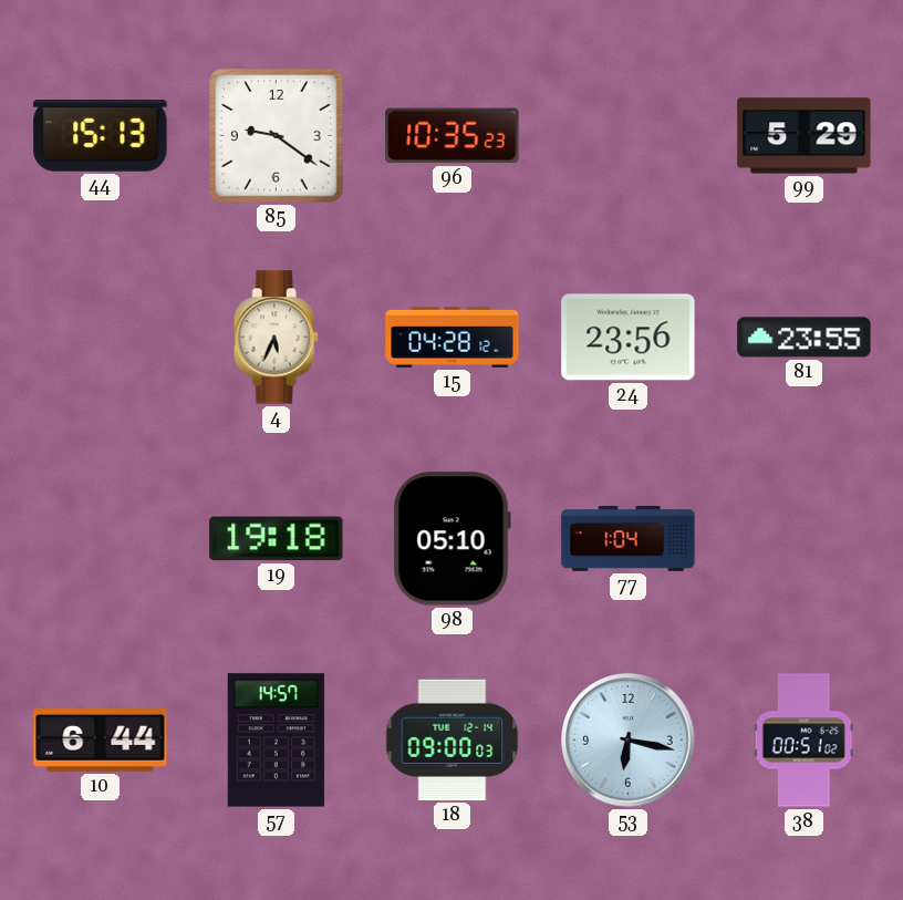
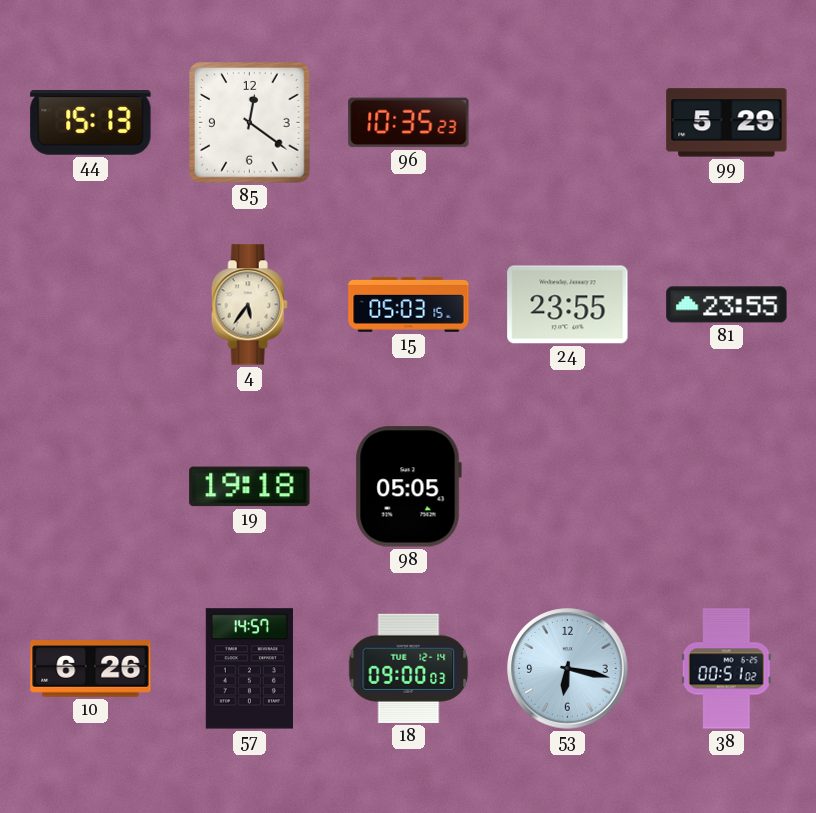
85: 9:21 -> 12:21 (250, 123)
4: 5:34 -> 5:36 (249, 305)
15: 04:28 -> 05:03 (409, 304)
24: 23:56 -> 23:55 (568, 305)
98: 05:10 -> 05:05 (408, 487)
77: 1:04 -> none (629, 538)
10: 6:44 -> 6:26 (91, 669)
